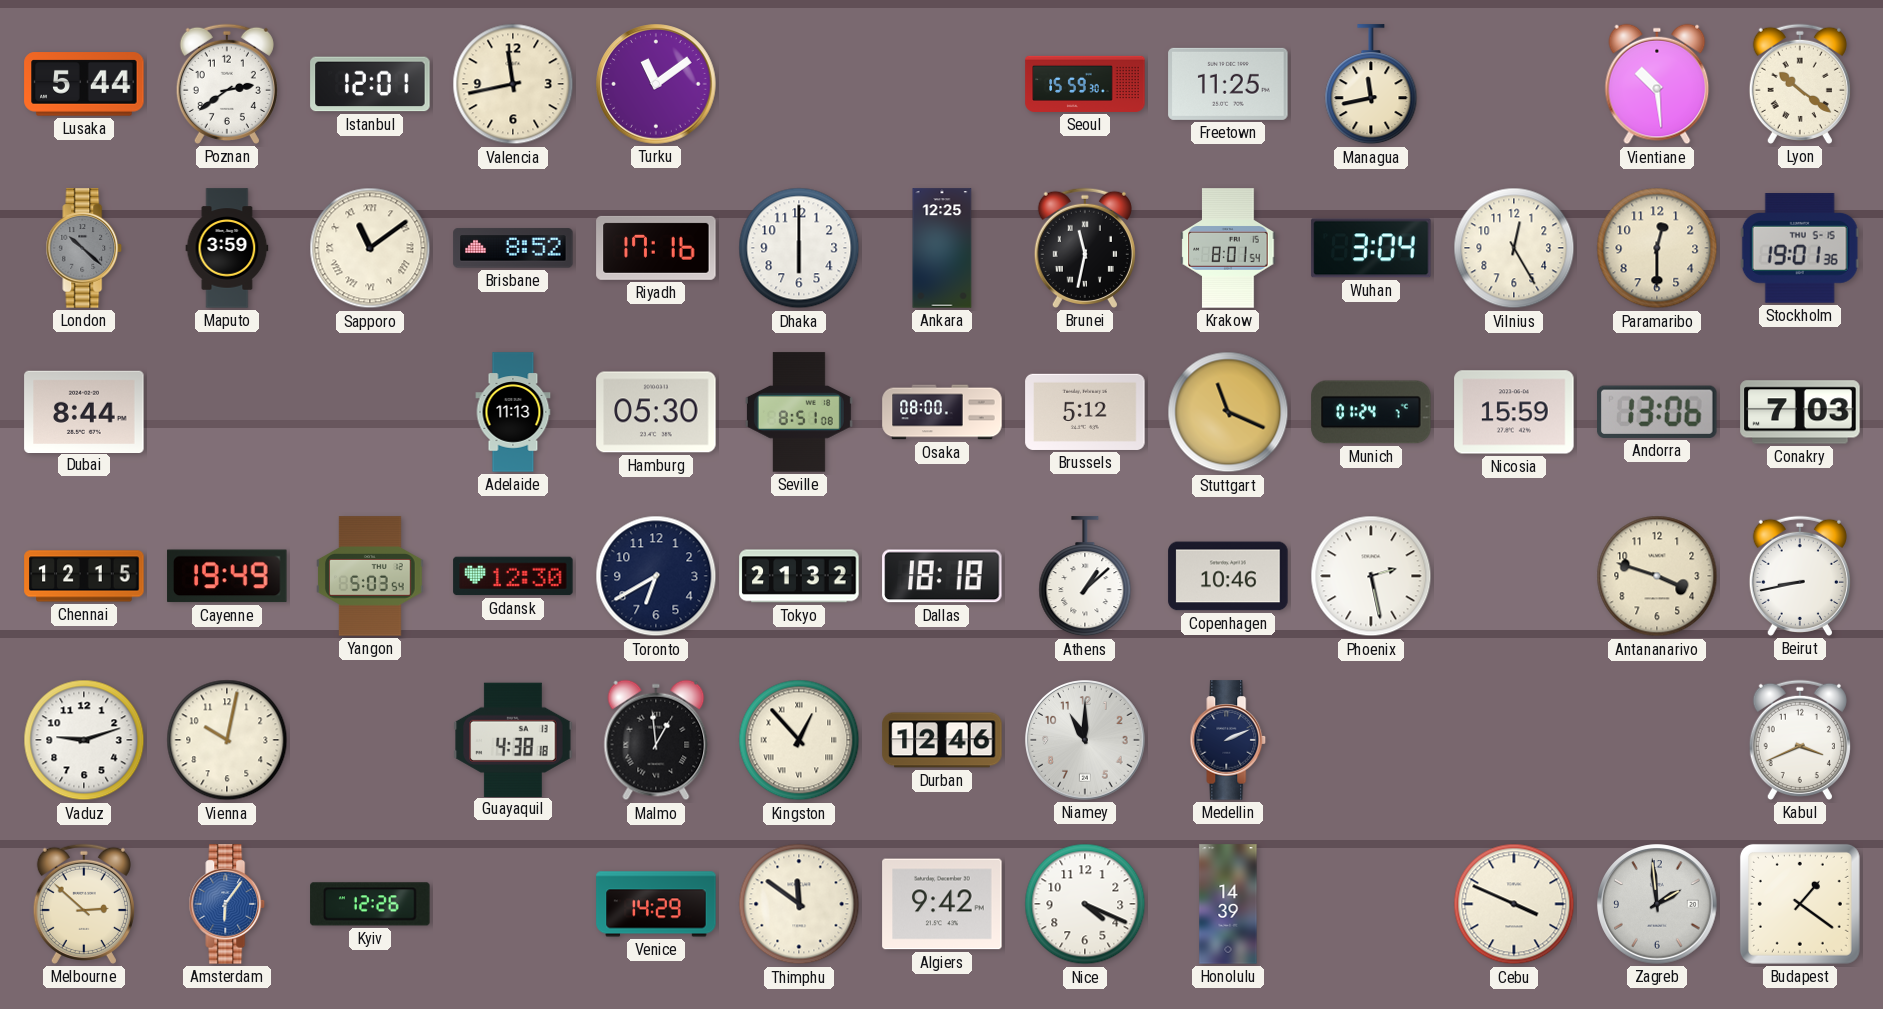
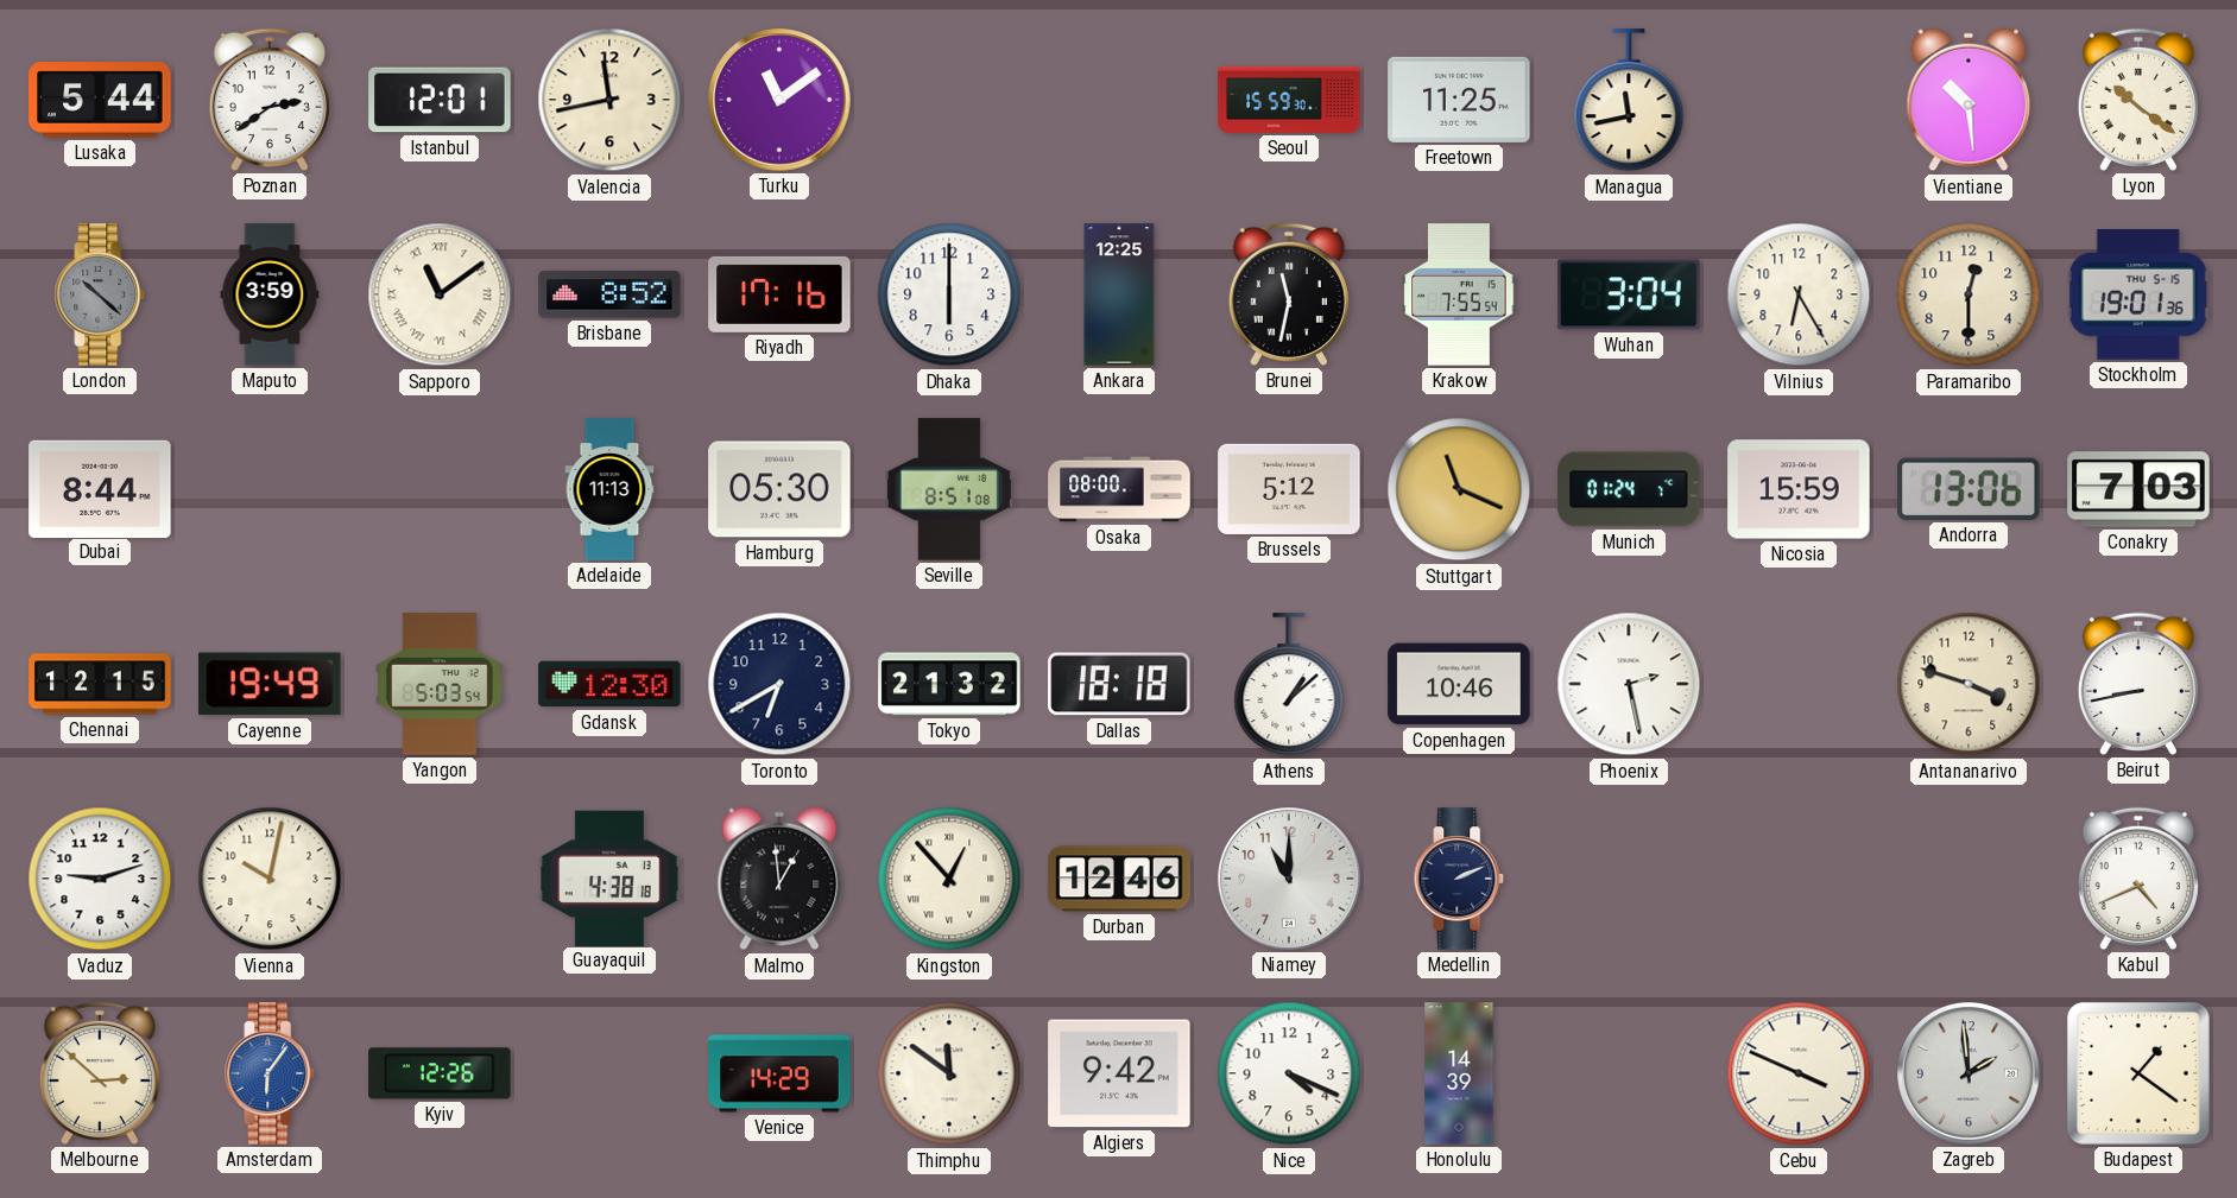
Krakow: 8:01 -> 7:55 (1459, 294)
Vilnius: 12:25 -> 6:25 (1799, 294)
Kabul: 3:41 -> 4:41 (2138, 879)
